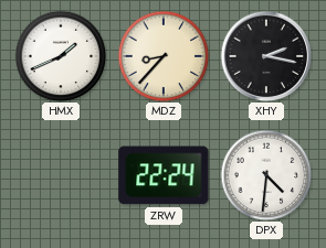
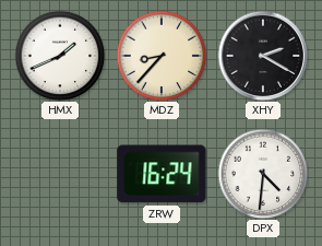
XHY: 2:17 -> 2:20 (263, 56)
ZRW: 22:24 -> 16:24 (162, 174)
